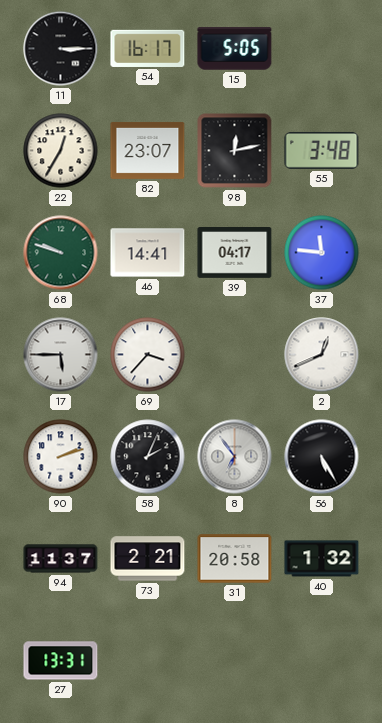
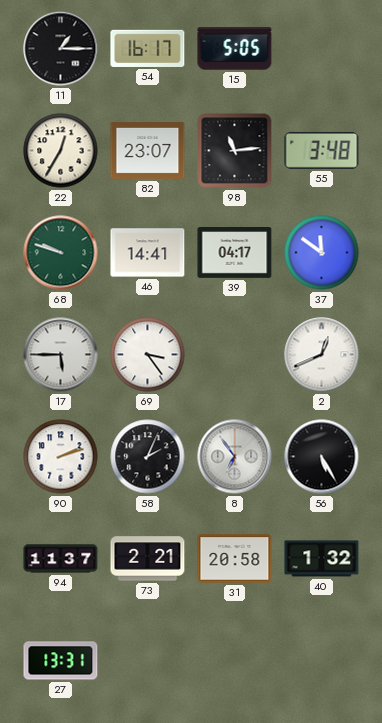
11: 3:15 -> 1:15 (61, 49)
98: 12:13 -> 11:14 (235, 151)
37: 11:46 -> 11:51 (322, 253)
69: 3:37 -> 3:24 (148, 355)
